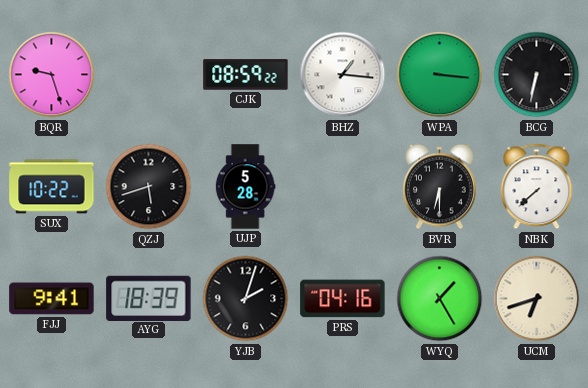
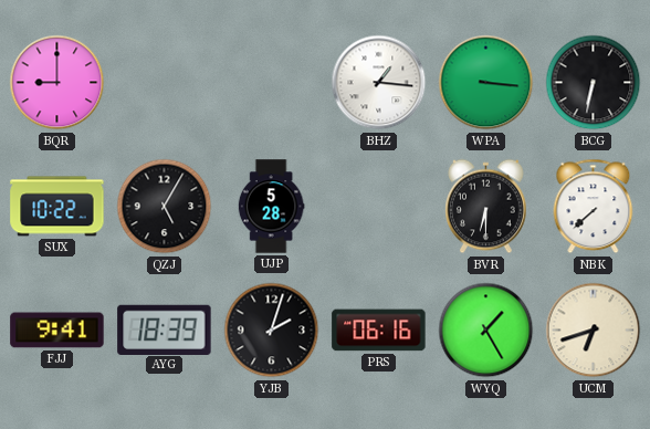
BQR: 9:27 -> 9:00 (57, 83)
CJK: 08:59 -> none (246, 75)
QZJ: 5:42 -> 5:05 (165, 207)
PRS: 04:16 -> 06:16 (379, 331)
